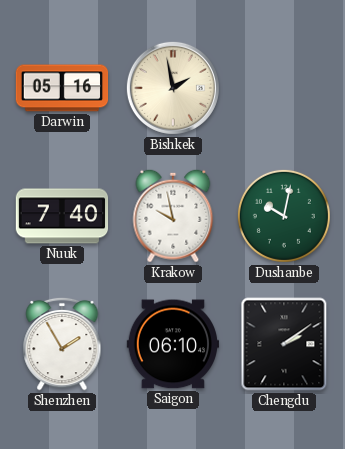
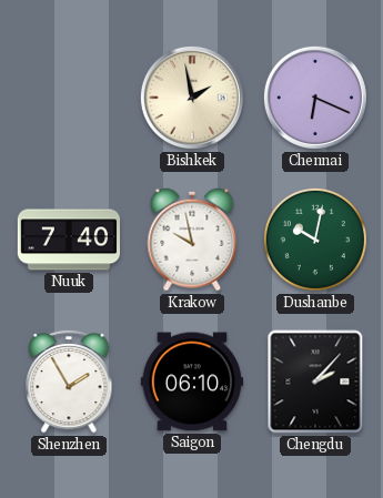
Darwin: 05:16 -> none (62, 88)
Chennai: none -> 6:19 (315, 98)
Chengdu: 2:09 -> 2:07 (315, 382)
